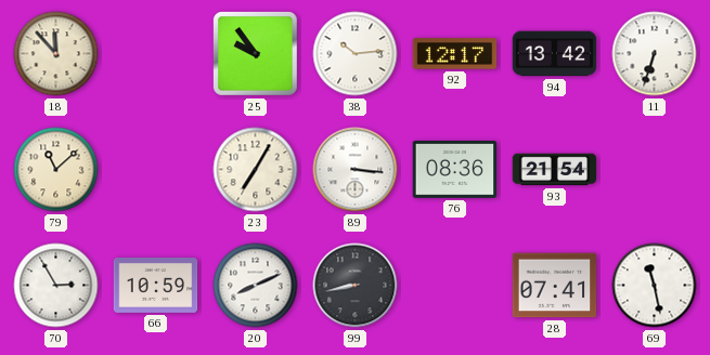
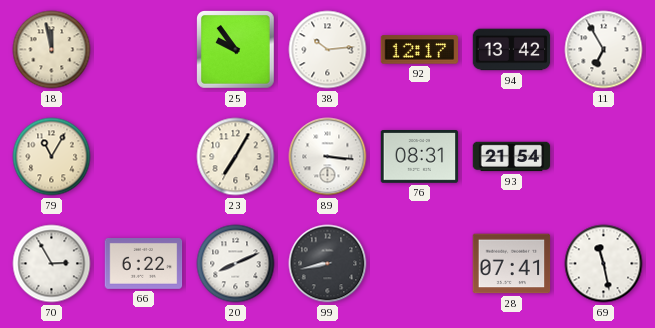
18: 11:53 -> 11:58 (52, 50)
11: 6:33 -> 6:55 (604, 50)
79: 11:08 -> 11:05 (52, 157)
76: 08:36 -> 08:31 (420, 157)
66: 10:59 -> 6:22 (144, 264)
